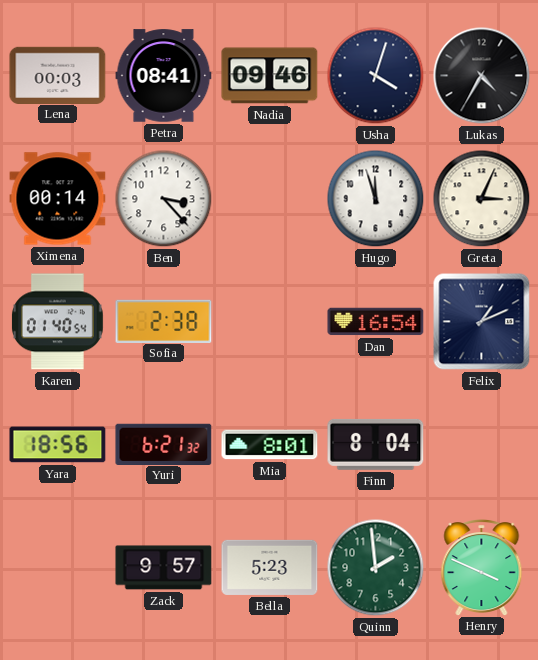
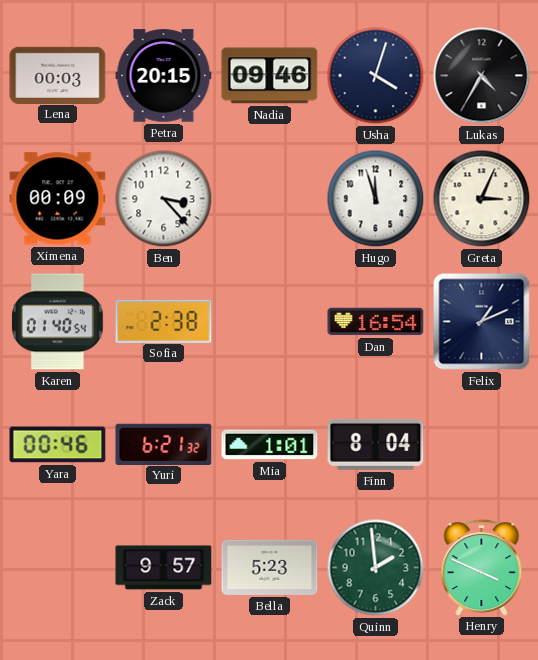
Petra: 08:41 -> 20:15 (164, 76)
Ximena: 00:14 -> 00:09 (58, 199)
Yara: 18:56 -> 00:46 (58, 445)
Mia: 8:01 -> 1:01 (270, 445)
